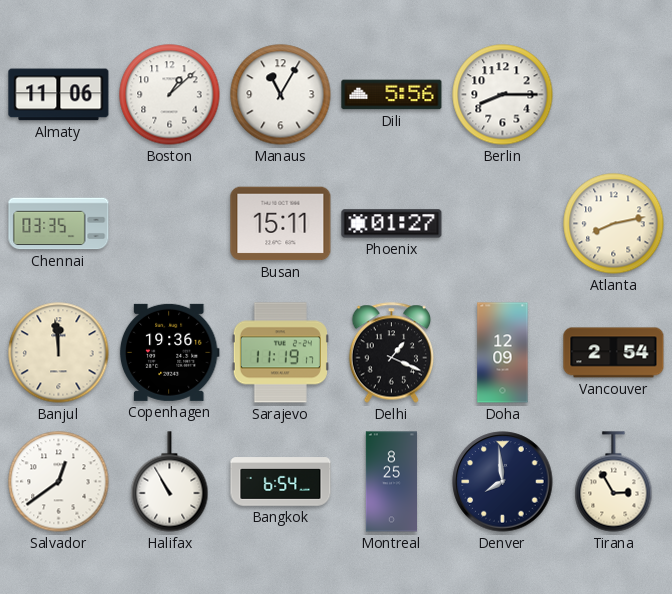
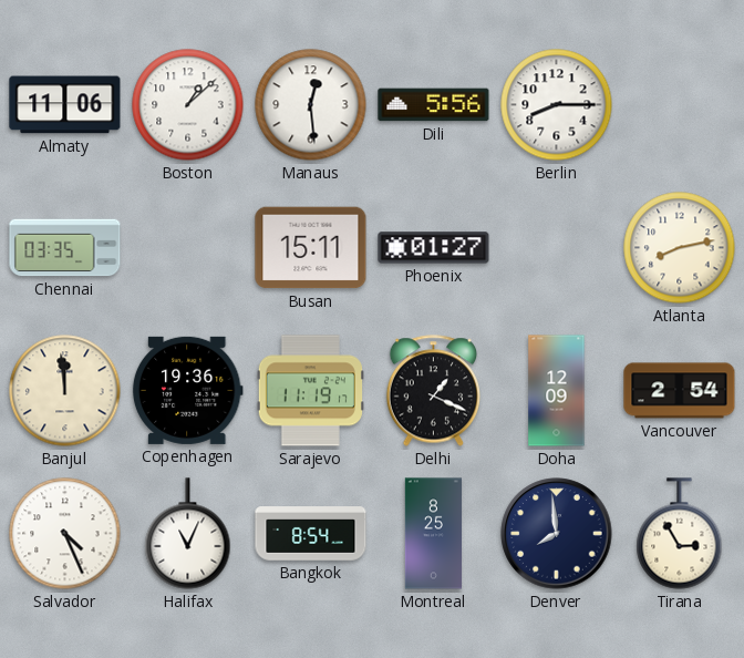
Manaus: 11:05 -> 12:29 (311, 105)
Salvador: 12:39 -> 4:26 (65, 534)
Halifax: 10:55 -> 11:04 (188, 534)
Bangkok: 6:54 -> 8:54 (311, 534)
